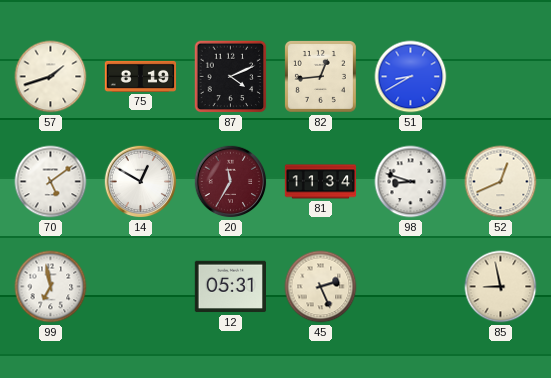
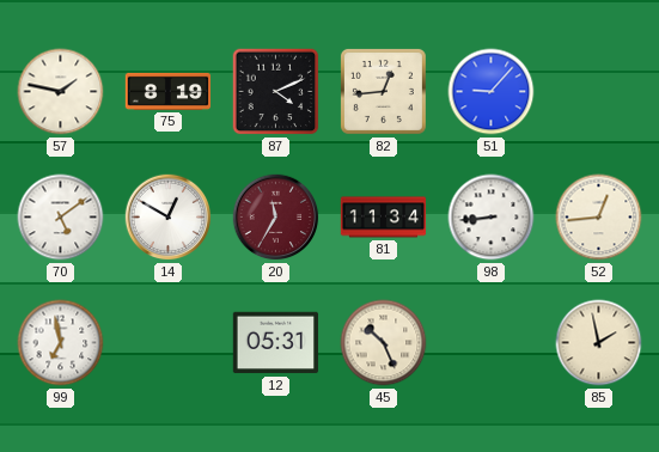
57: 1:42 -> 1:47 (61, 92)
51: 8:40 -> 9:07 (492, 92)
98: 8:48 -> 8:44 (492, 218)
52: 12:41 -> 12:44 (599, 218)
45: 2:26 -> 10:26 (384, 343)
85: 8:58 -> 1:58 (599, 343)
